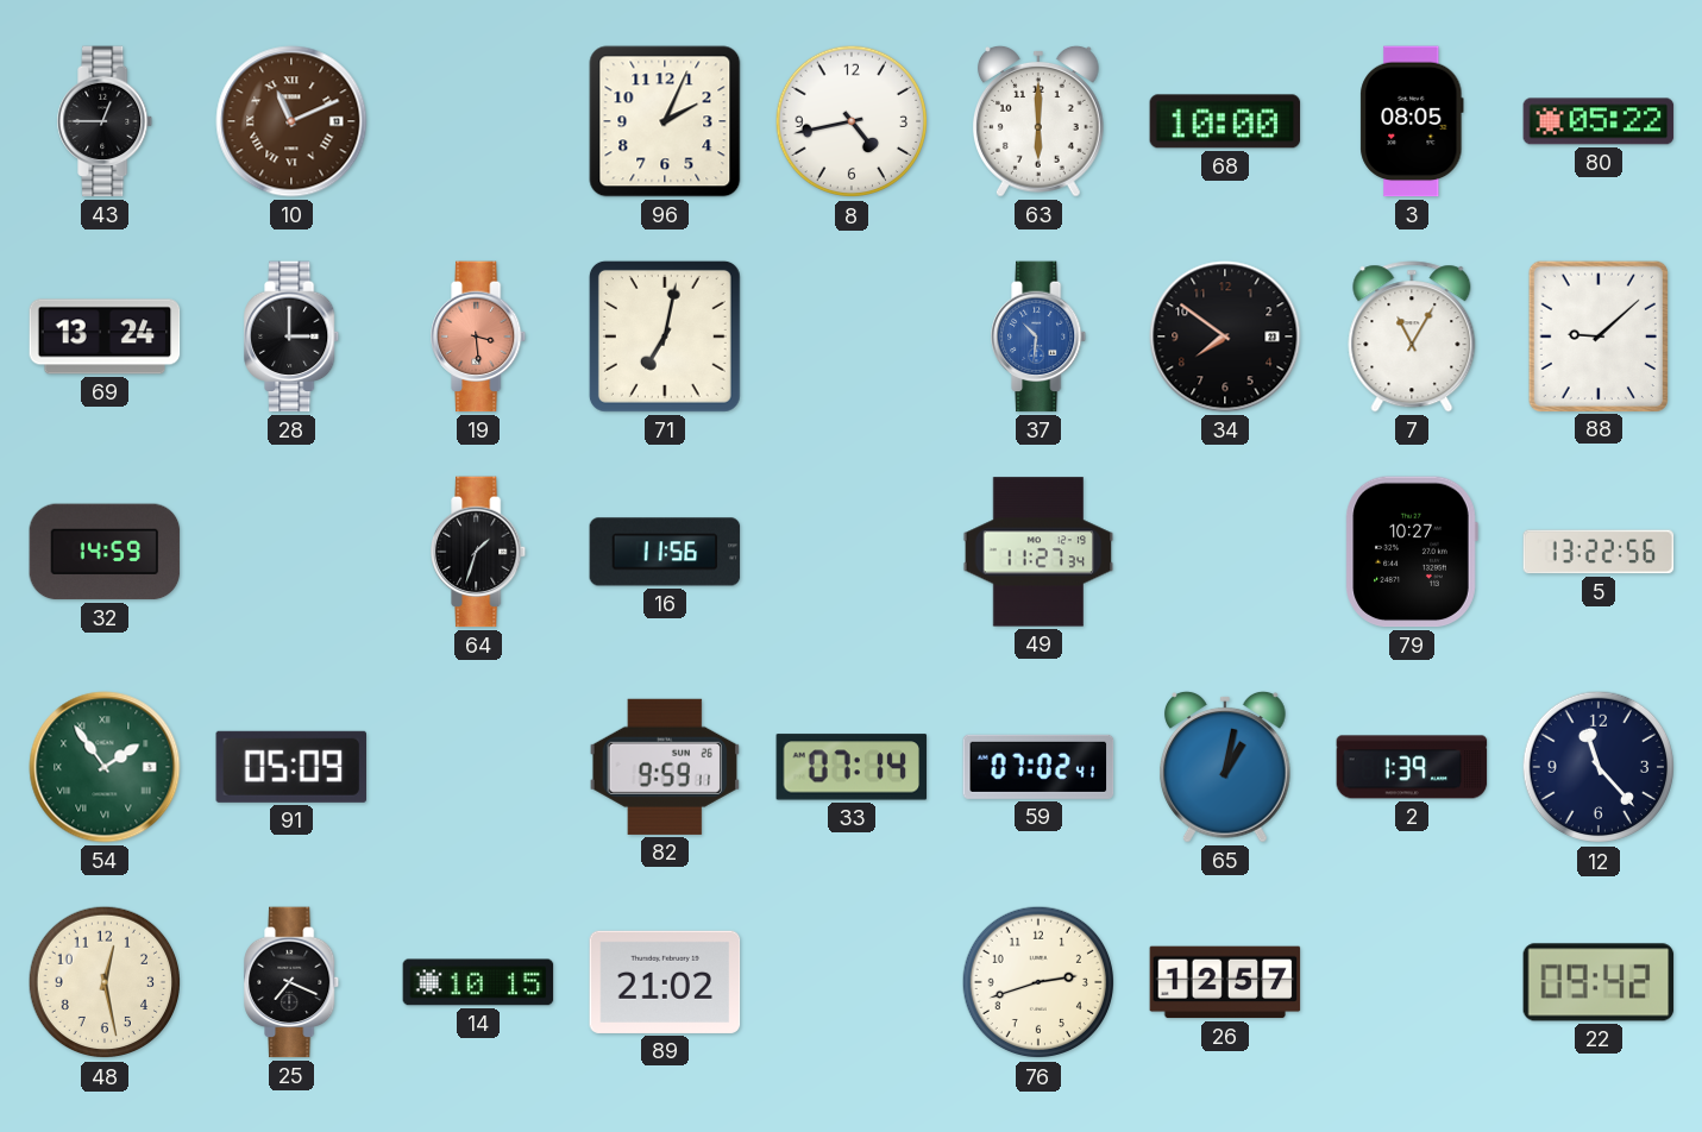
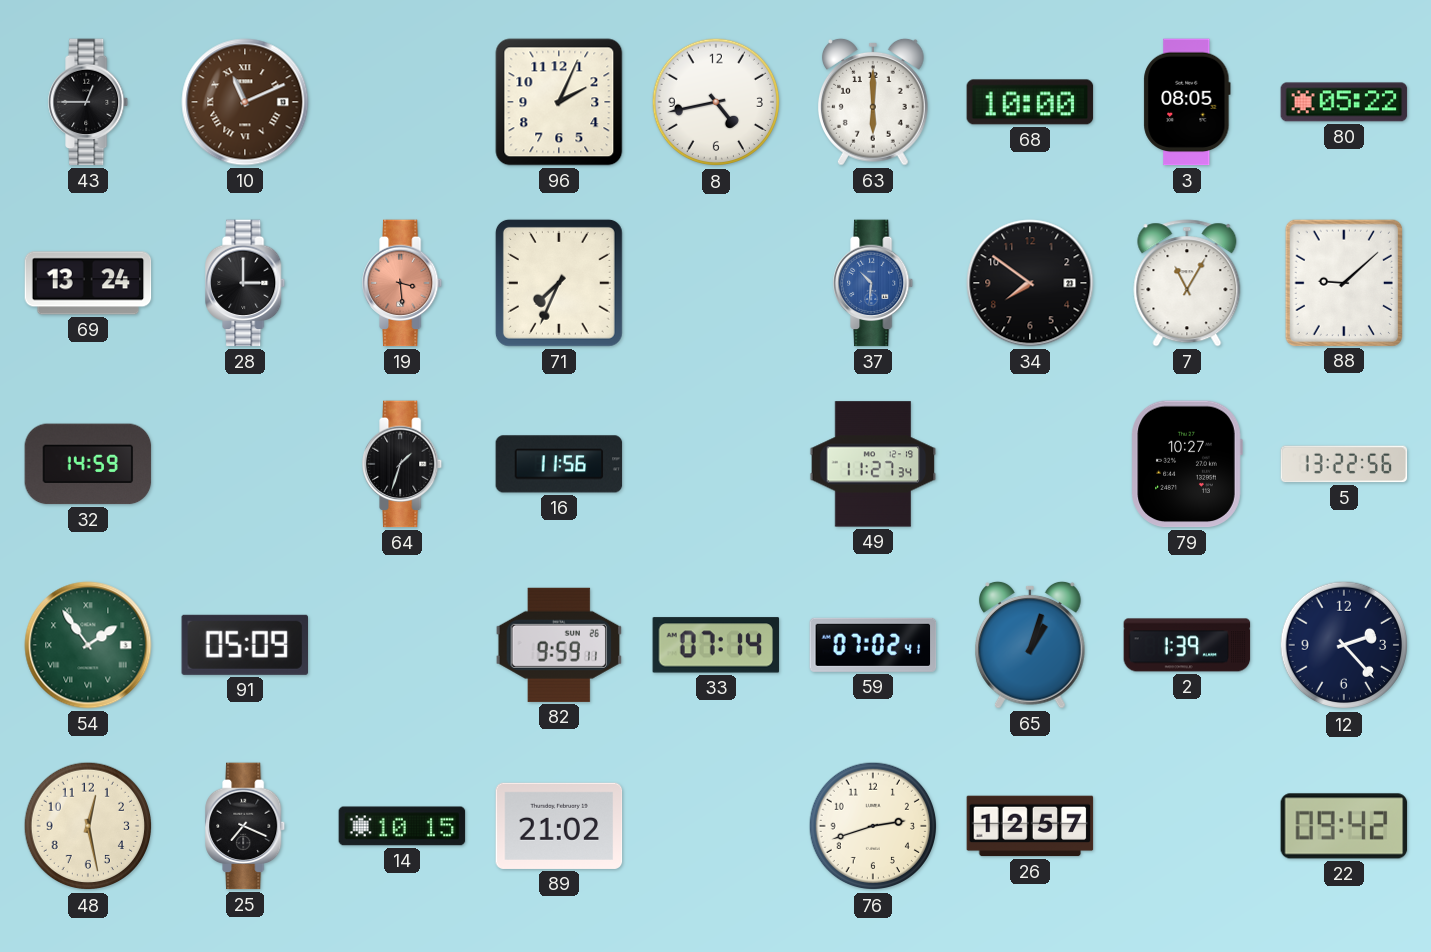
71: 7:02 -> 7:34 (559, 283)
65: 1:02 -> 1:03 (1031, 645)
12: 11:23 -> 2:23 (1344, 645)
